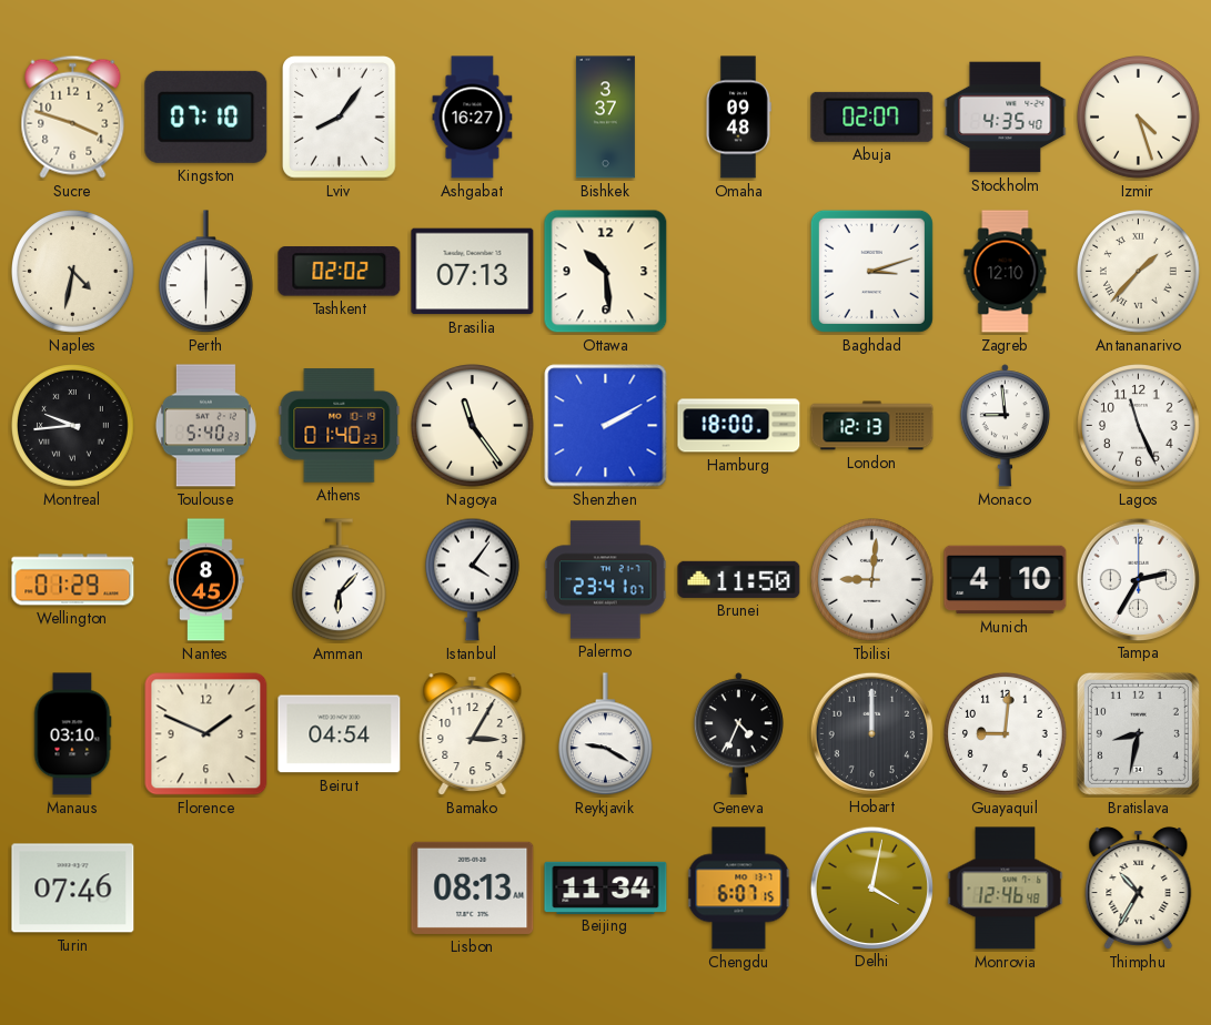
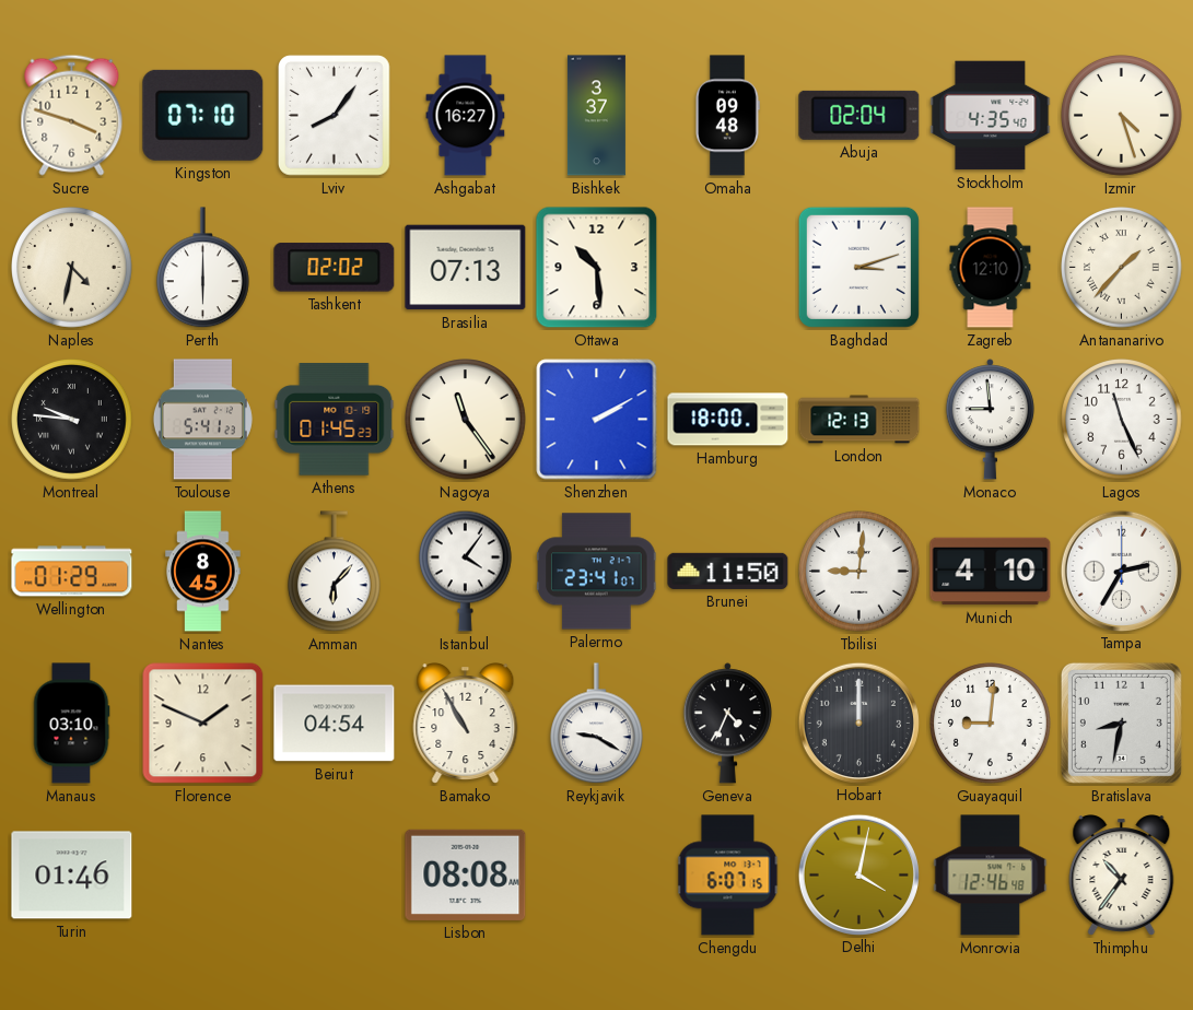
Abuja: 02:07 -> 02:04 (859, 115)
Montreal: 9:44 -> 9:46 (72, 420)
Toulouse: 5:40 -> 5:41 (202, 420)
Athens: 01:40 -> 01:45 (335, 420)
Bamako: 3:05 -> 10:55 (466, 724)
Turin: 07:46 -> 01:46 (72, 876)
Lisbon: 08:13 -> 08:08 (466, 874)
Beijing: 11:34 -> none (606, 887)
Thimphu: 10:35 -> 10:36 (1122, 876)
